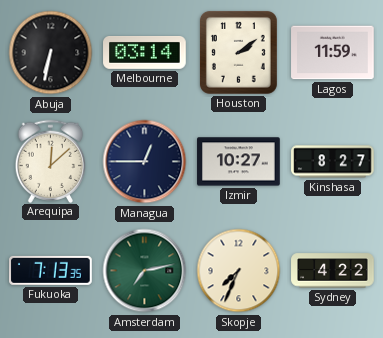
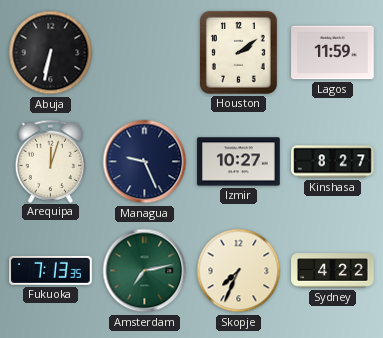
Melbourne: 03:14 -> none (145, 53)
Arequipa: 12:08 -> 12:03 (51, 161)
Managua: 12:45 -> 9:26 (145, 162)
